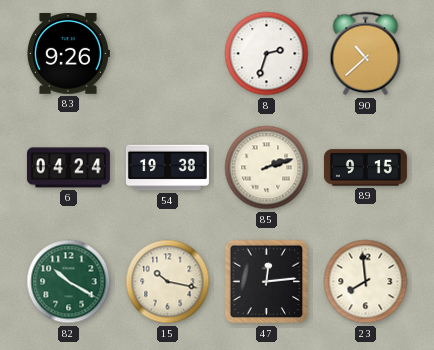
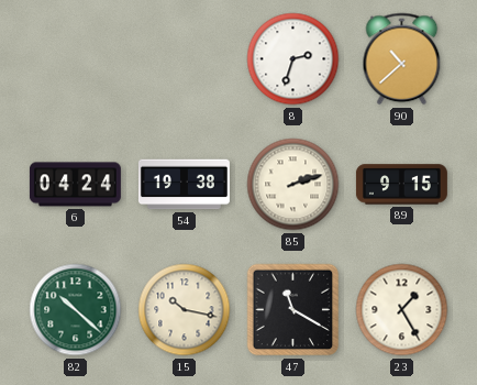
83: 9:26 -> none (68, 54)
82: 10:20 -> 10:22 (76, 310)
47: 12:14 -> 11:20 (293, 310)
23: 7:59 -> 1:25 (402, 310)
